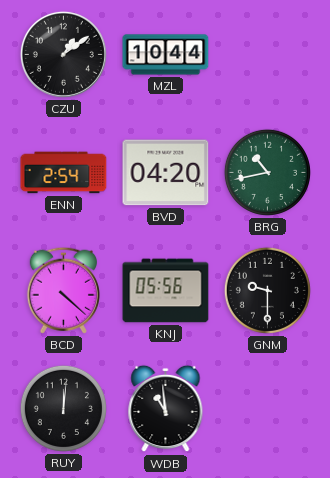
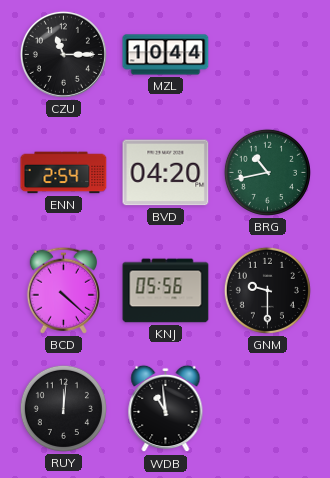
CZU: 1:09 -> 11:15 (63, 54)
